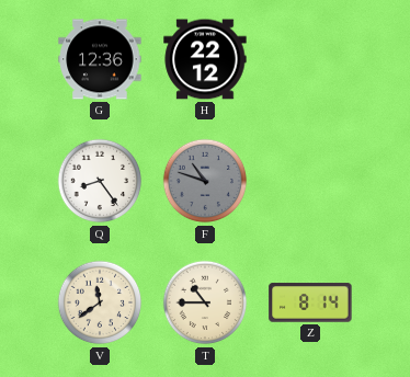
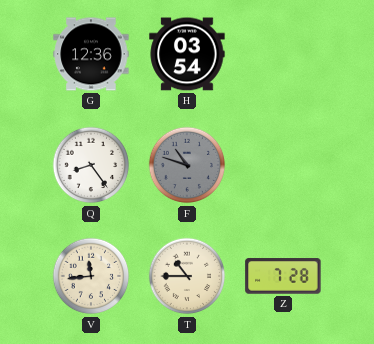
H: 22:12 -> 03:54 (187, 54)
V: 11:39 -> 11:44 (91, 276)
Z: 8:14 -> 7:28 (283, 276)
